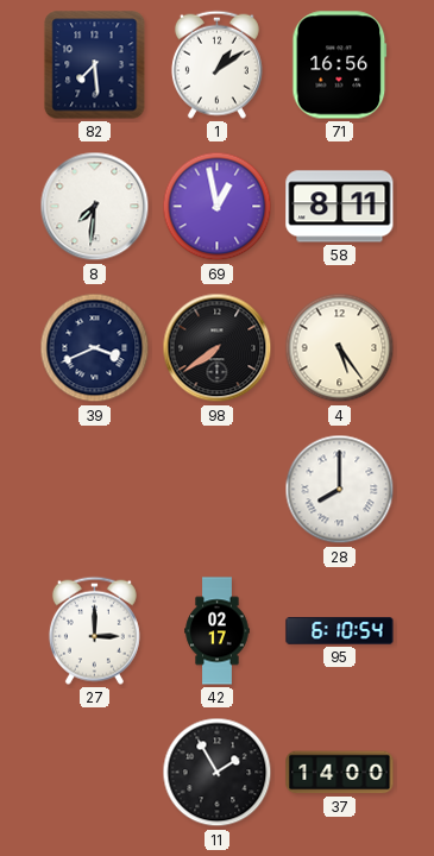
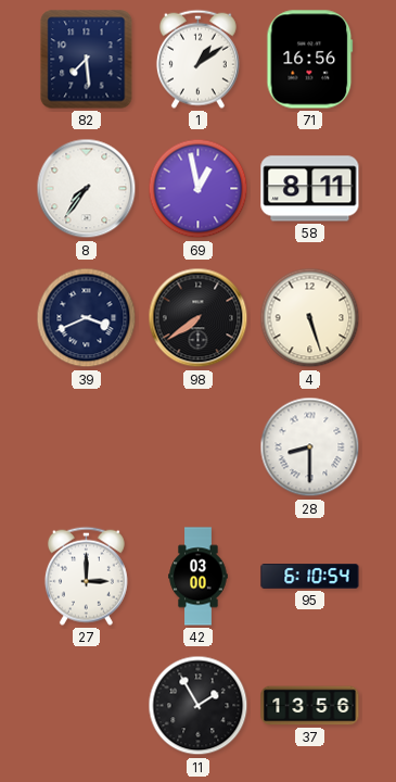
8: 7:31 -> 7:36 (87, 189)
4: 5:24 -> 5:27 (310, 318)
28: 8:00 -> 8:30 (310, 447)
42: 02:17 -> 03:00 (199, 577)
37: 14:00 -> 13:56 (310, 706)
